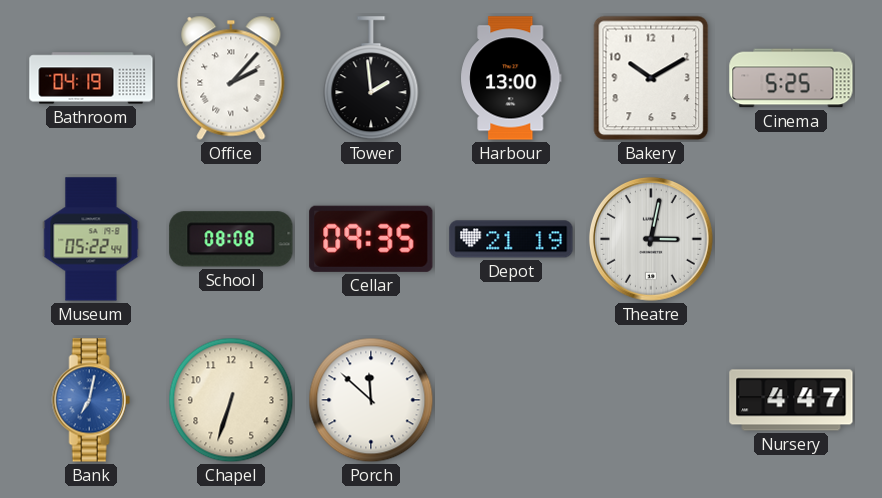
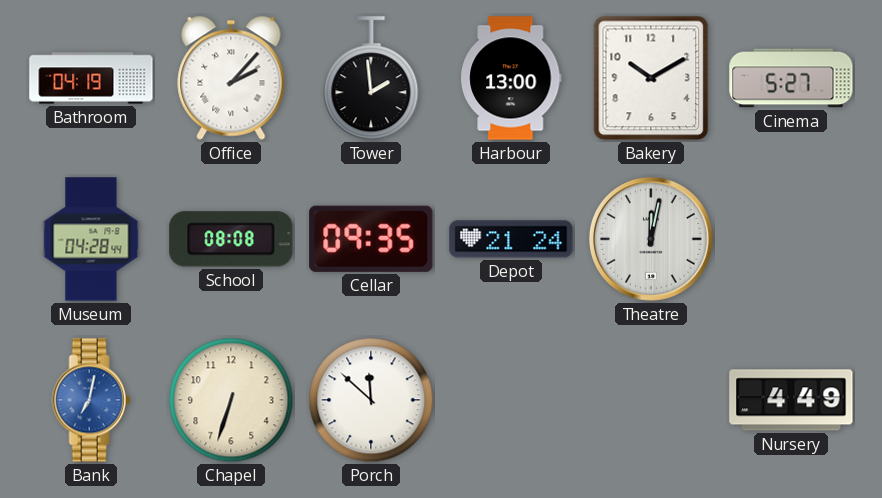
Cinema: 5:25 -> 5:27 (791, 78)
Museum: 05:22 -> 04:28 (91, 239)
Depot: 21:19 -> 21:24 (511, 239)
Theatre: 3:02 -> 12:02 (651, 239)
Nursery: 4:47 -> 4:49 (791, 400)
